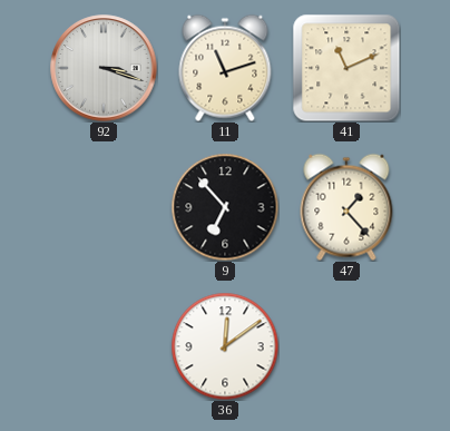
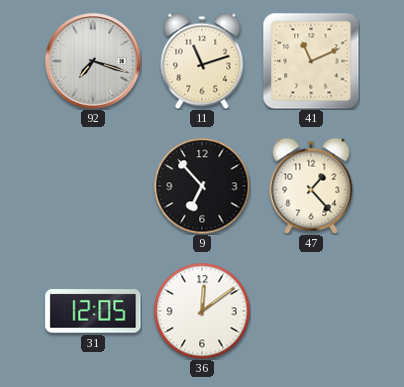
92: 3:18 -> 7:18 (93, 61)
31: none -> 12:05 (93, 311)
